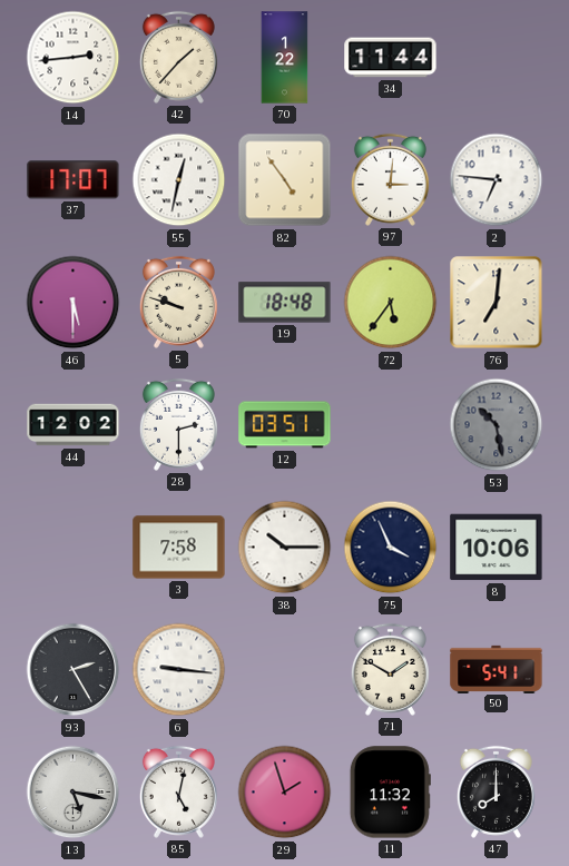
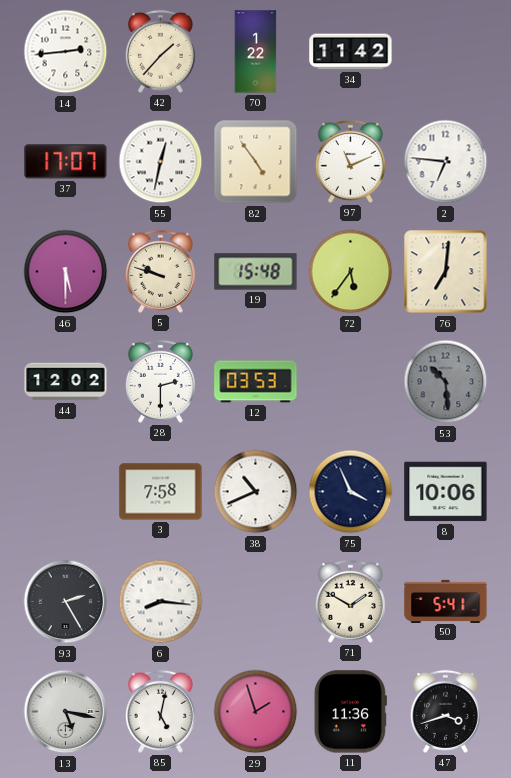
34: 11:44 -> 11:42 (351, 52)
97: 3:01 -> 11:11 (350, 161)
19: 18:48 -> 15:48 (256, 272)
12: 03:51 -> 03:53 (256, 382)
53: 10:28 -> 10:29 (446, 382)
38: 10:15 -> 10:41 (256, 492)
6: 9:16 -> 8:16 (161, 602)
11: 11:32 -> 11:36 (350, 712)
47: 8:00 -> 3:42 (445, 711)
